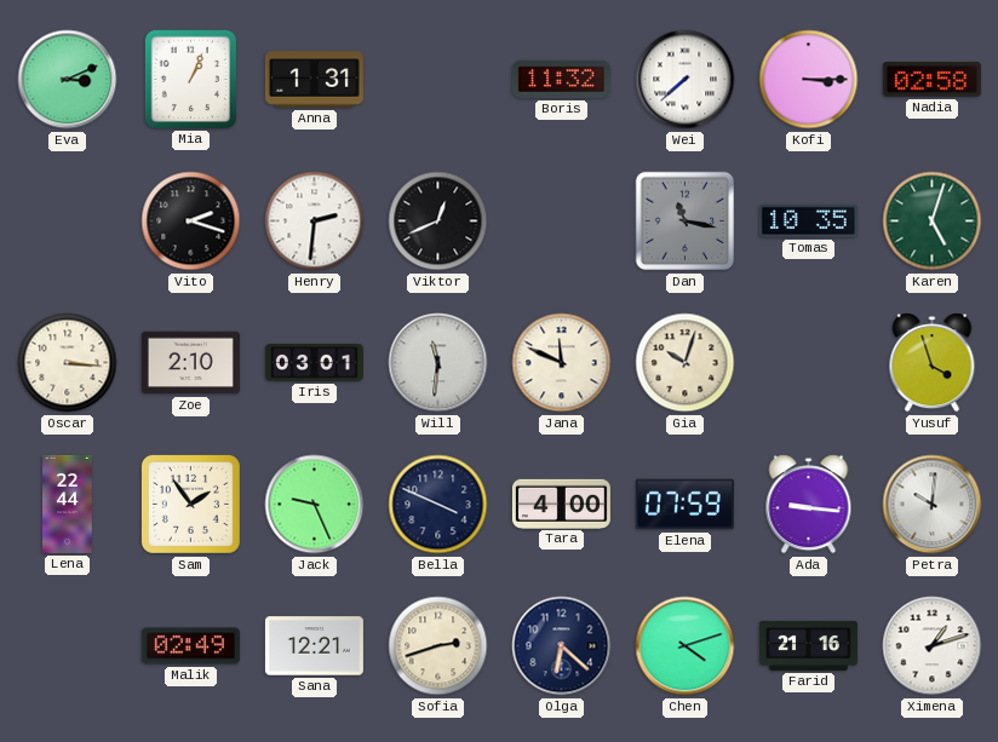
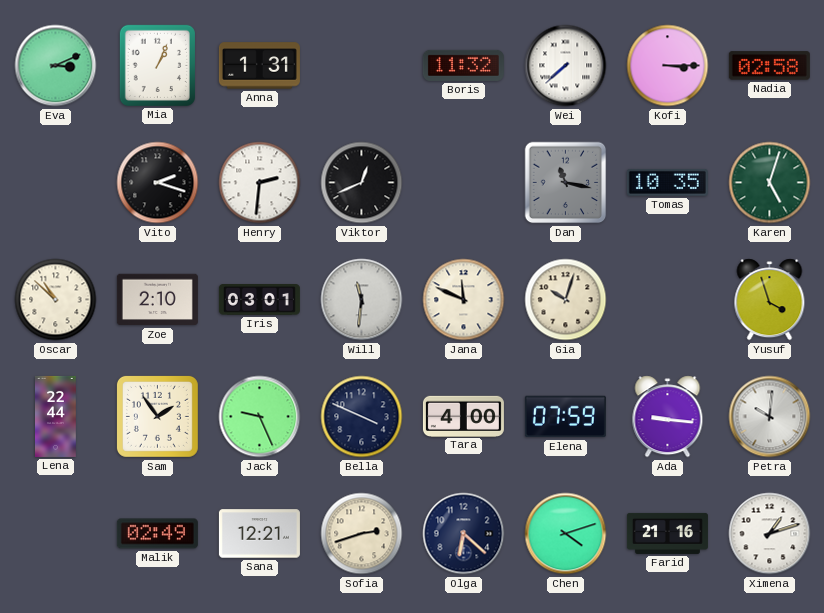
Oscar: 3:16 -> 10:52 (56, 300)
